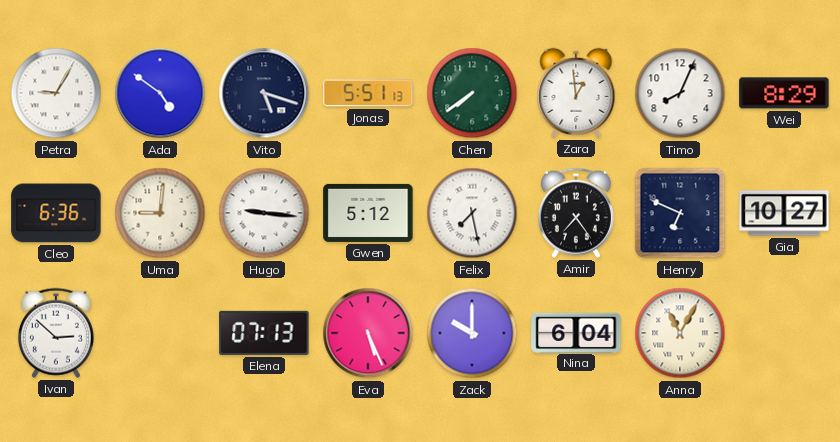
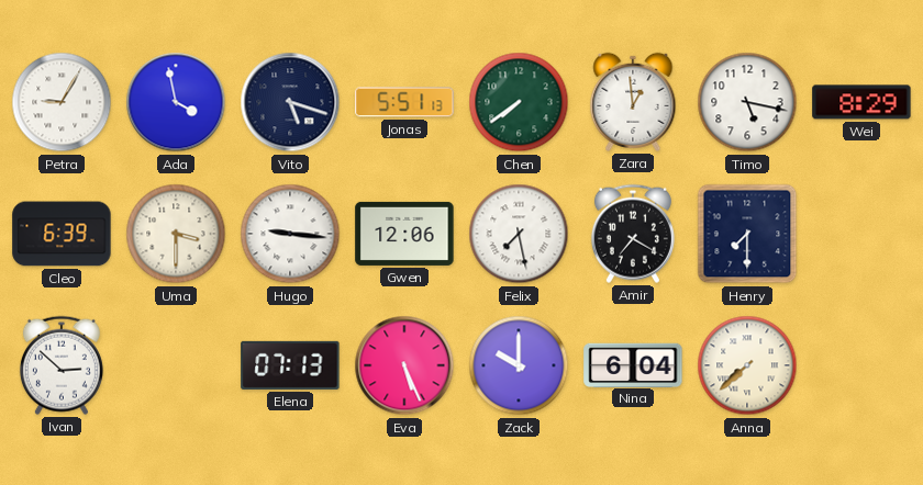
Ada: 4:51 -> 3:58 (176, 102)
Timo: 8:04 -> 5:17 (747, 102)
Cleo: 6:36 -> 6:39 (62, 234)
Uma: 9:01 -> 3:30 (176, 234)
Gwen: 5:12 -> 12:06 (404, 234)
Amir: 7:24 -> 7:20 (633, 234)
Henry: 6:49 -> 7:30 (747, 234)
Gia: 10:27 -> none (784, 213)
Anna: 11:05 -> 7:38 (747, 365)
